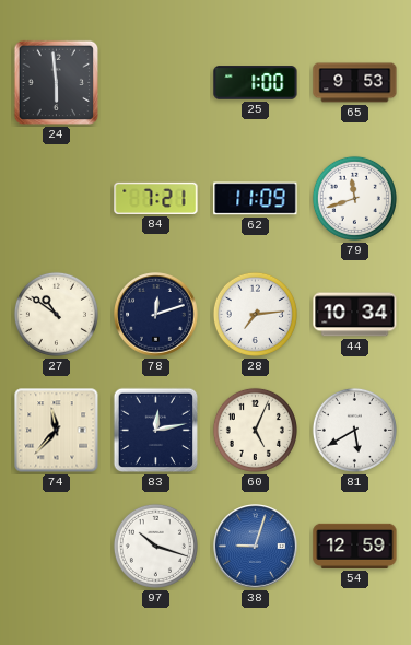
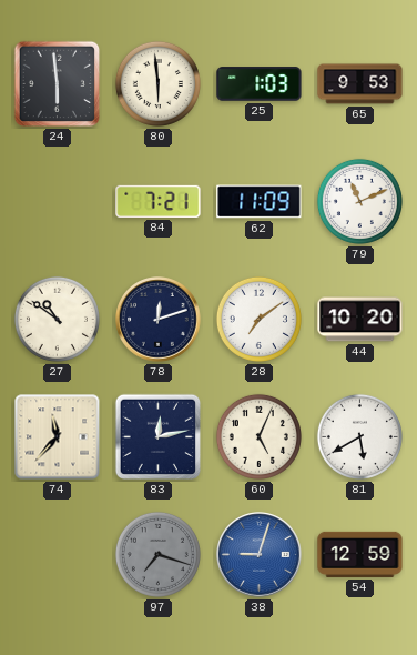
80: none -> 5:59 (157, 83)
25: 1:00 -> 1:03 (260, 84)
79: 11:42 -> 11:11 (359, 201)
28: 7:14 -> 7:09 (258, 319)
44: 10:34 -> 10:20 (360, 320)
97: 10:18 -> 7:18 (157, 554)
97 dial: white -> grey (157, 554)
